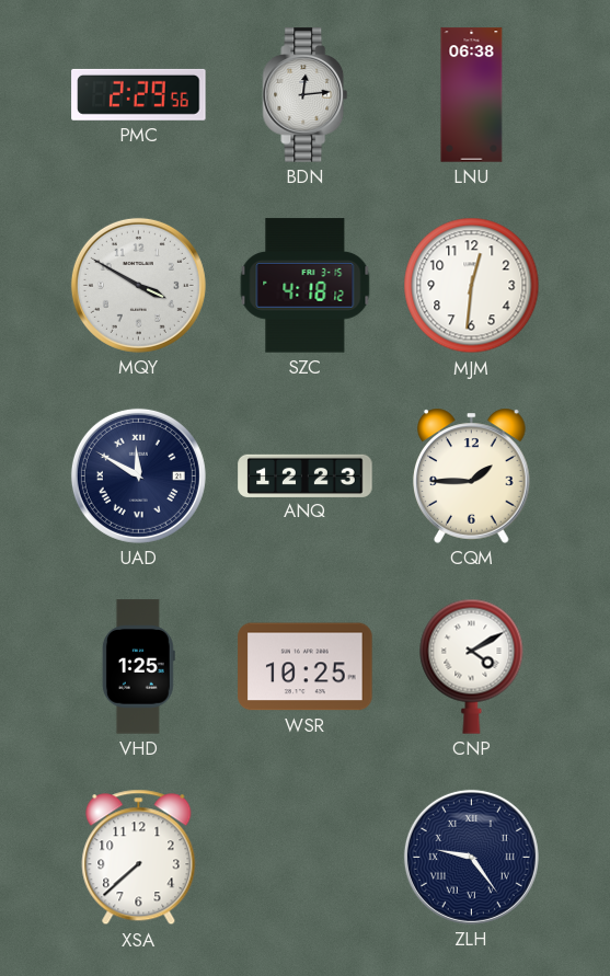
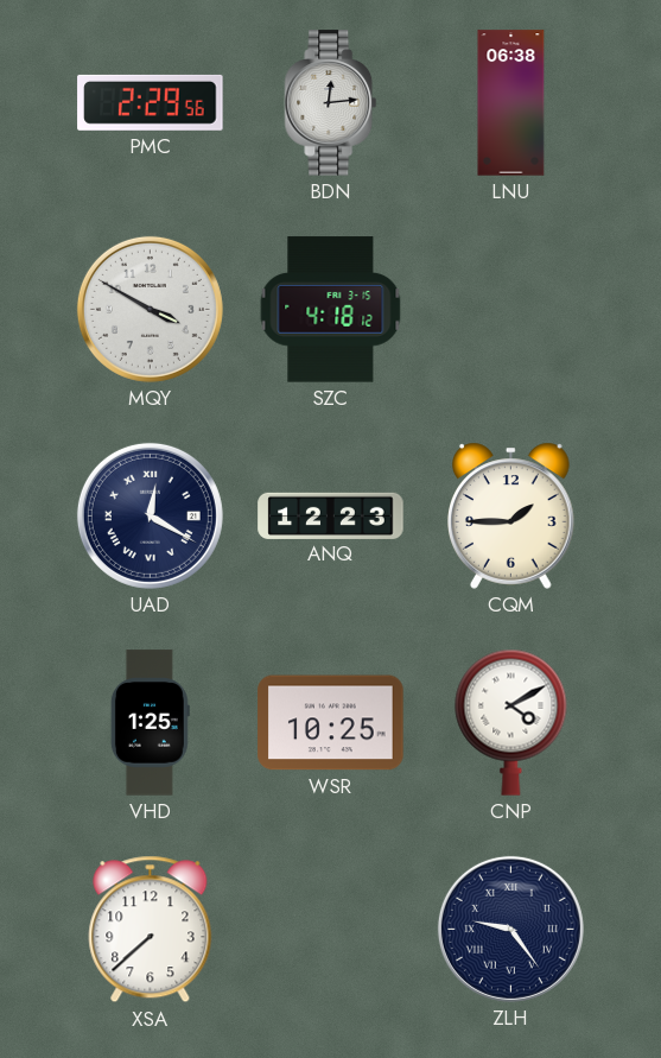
MJM: 12:31 -> none (472, 286)
UAD: 11:50 -> 12:20 (150, 515)
